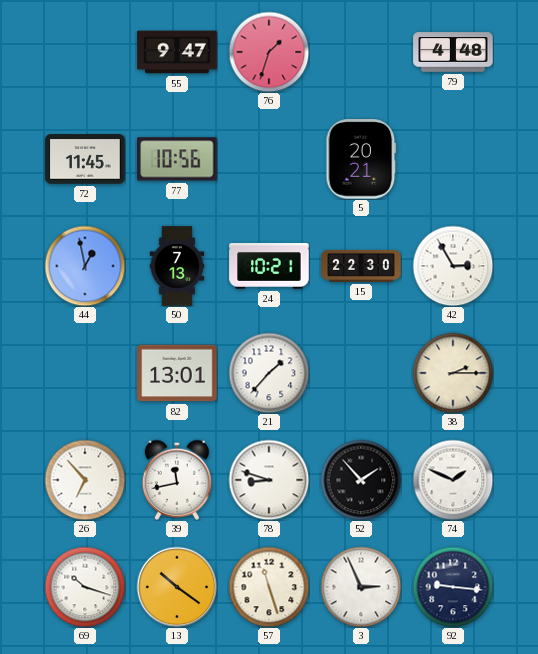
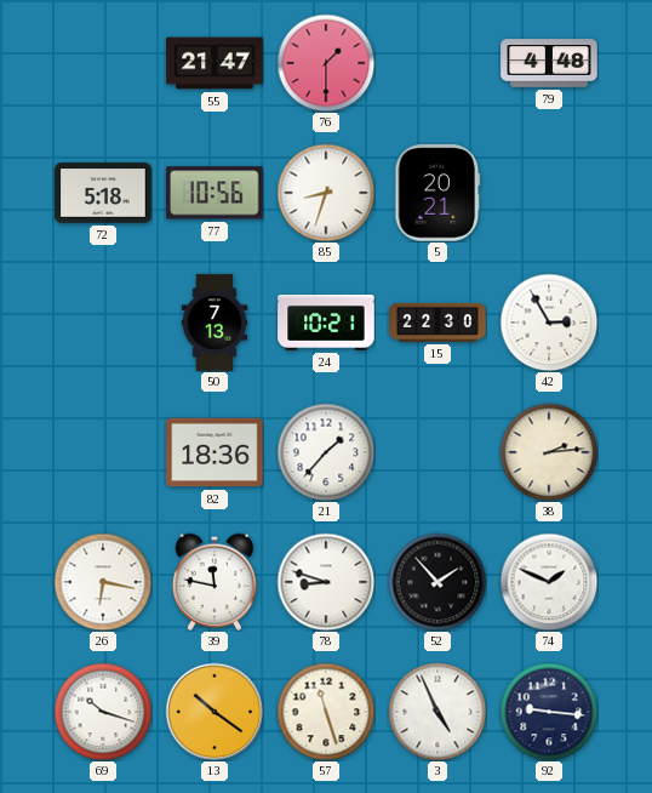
55: 9:47 -> 21:47 (215, 63)
76: 1:33 -> 1:30 (326, 63)
72: 11:45 -> 5:18 (103, 193)
85: none -> 8:33 (326, 193)
44: 12:58 -> none (85, 266)
82: 13:01 -> 18:36 (215, 452)
38: 2:15 -> 2:14 (549, 452)
26: 6:53 -> 6:17 (103, 582)
39: 11:43 -> 11:47 (213, 582)
3: 2:56 -> 4:56 (437, 712)
